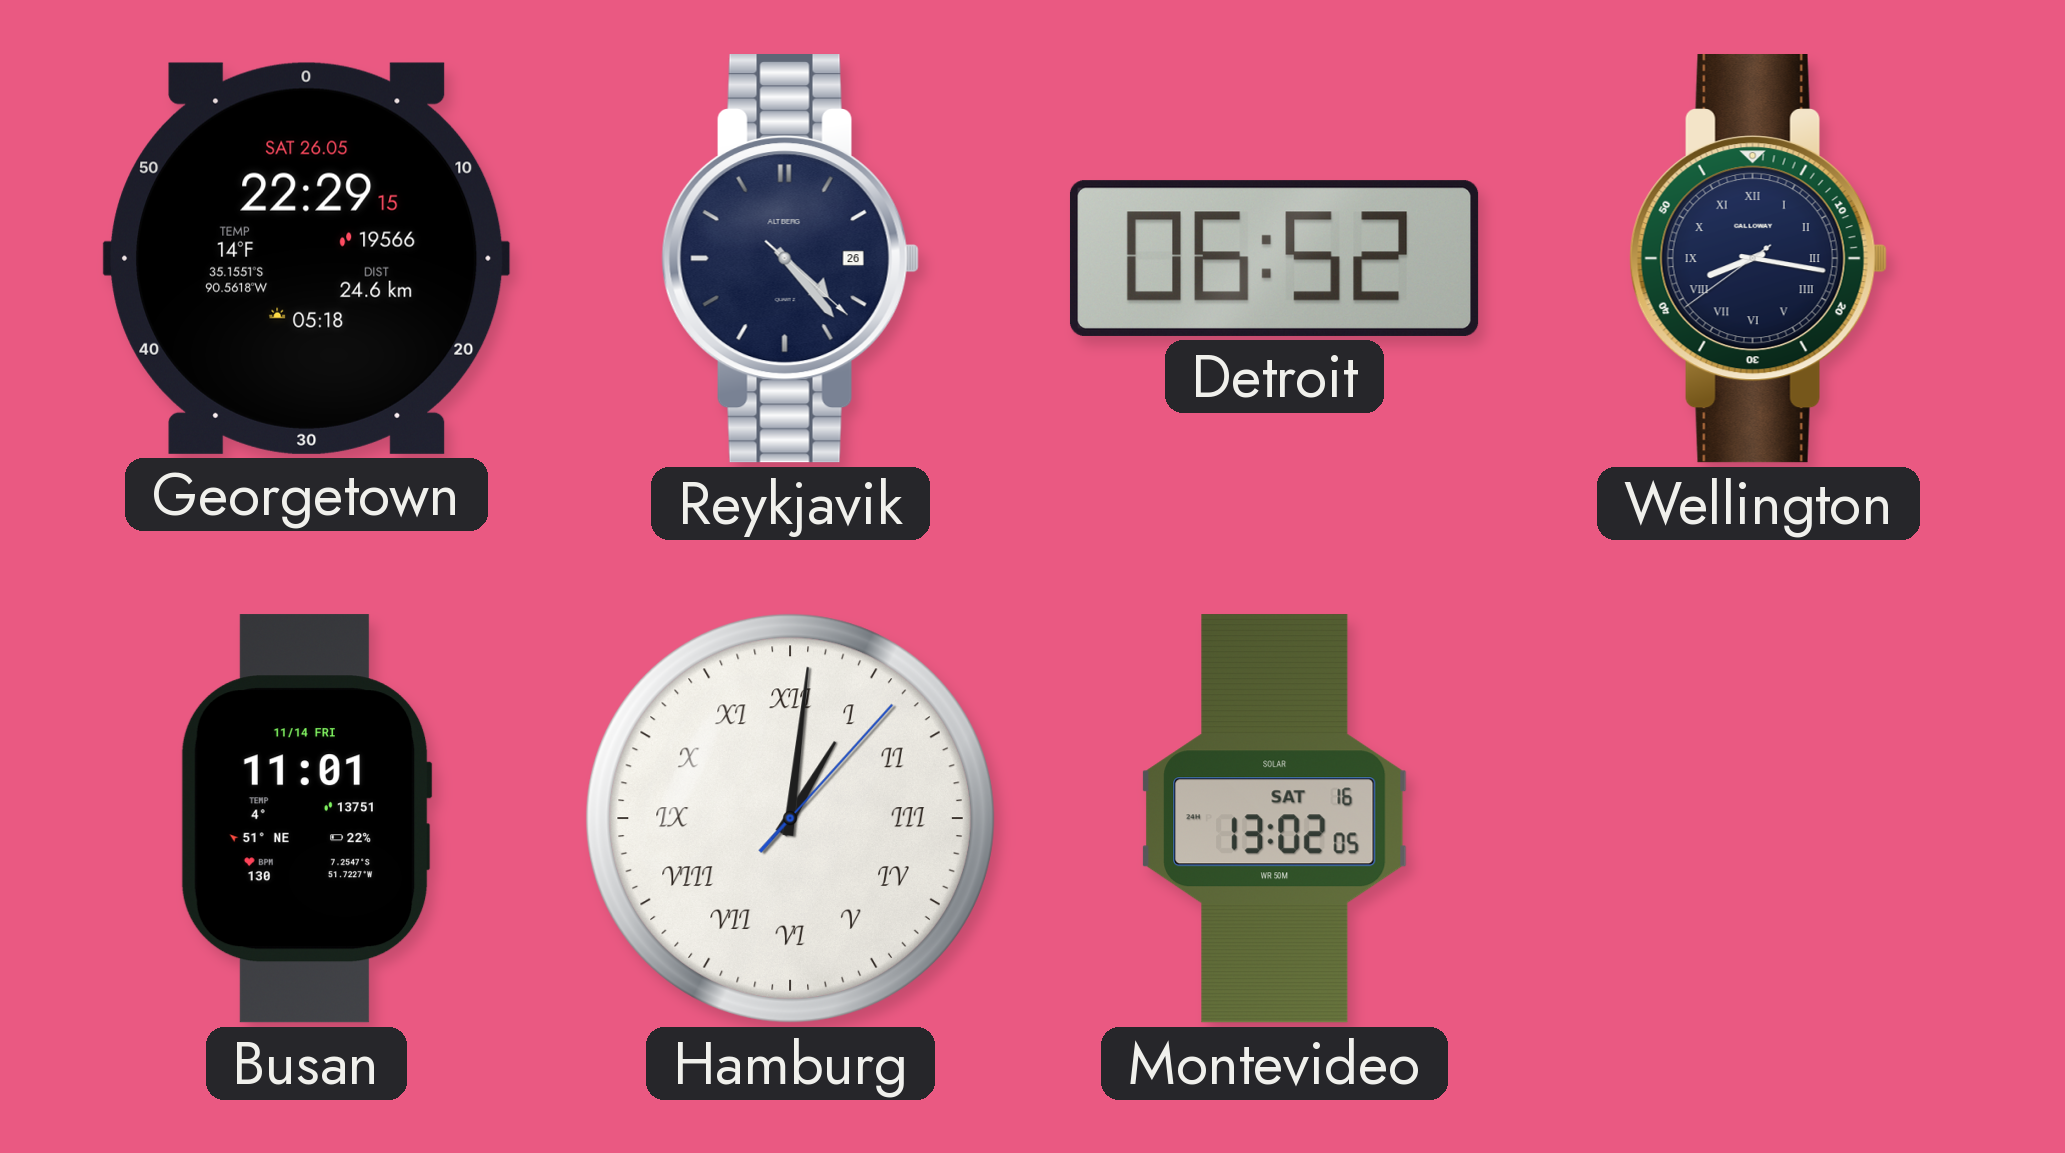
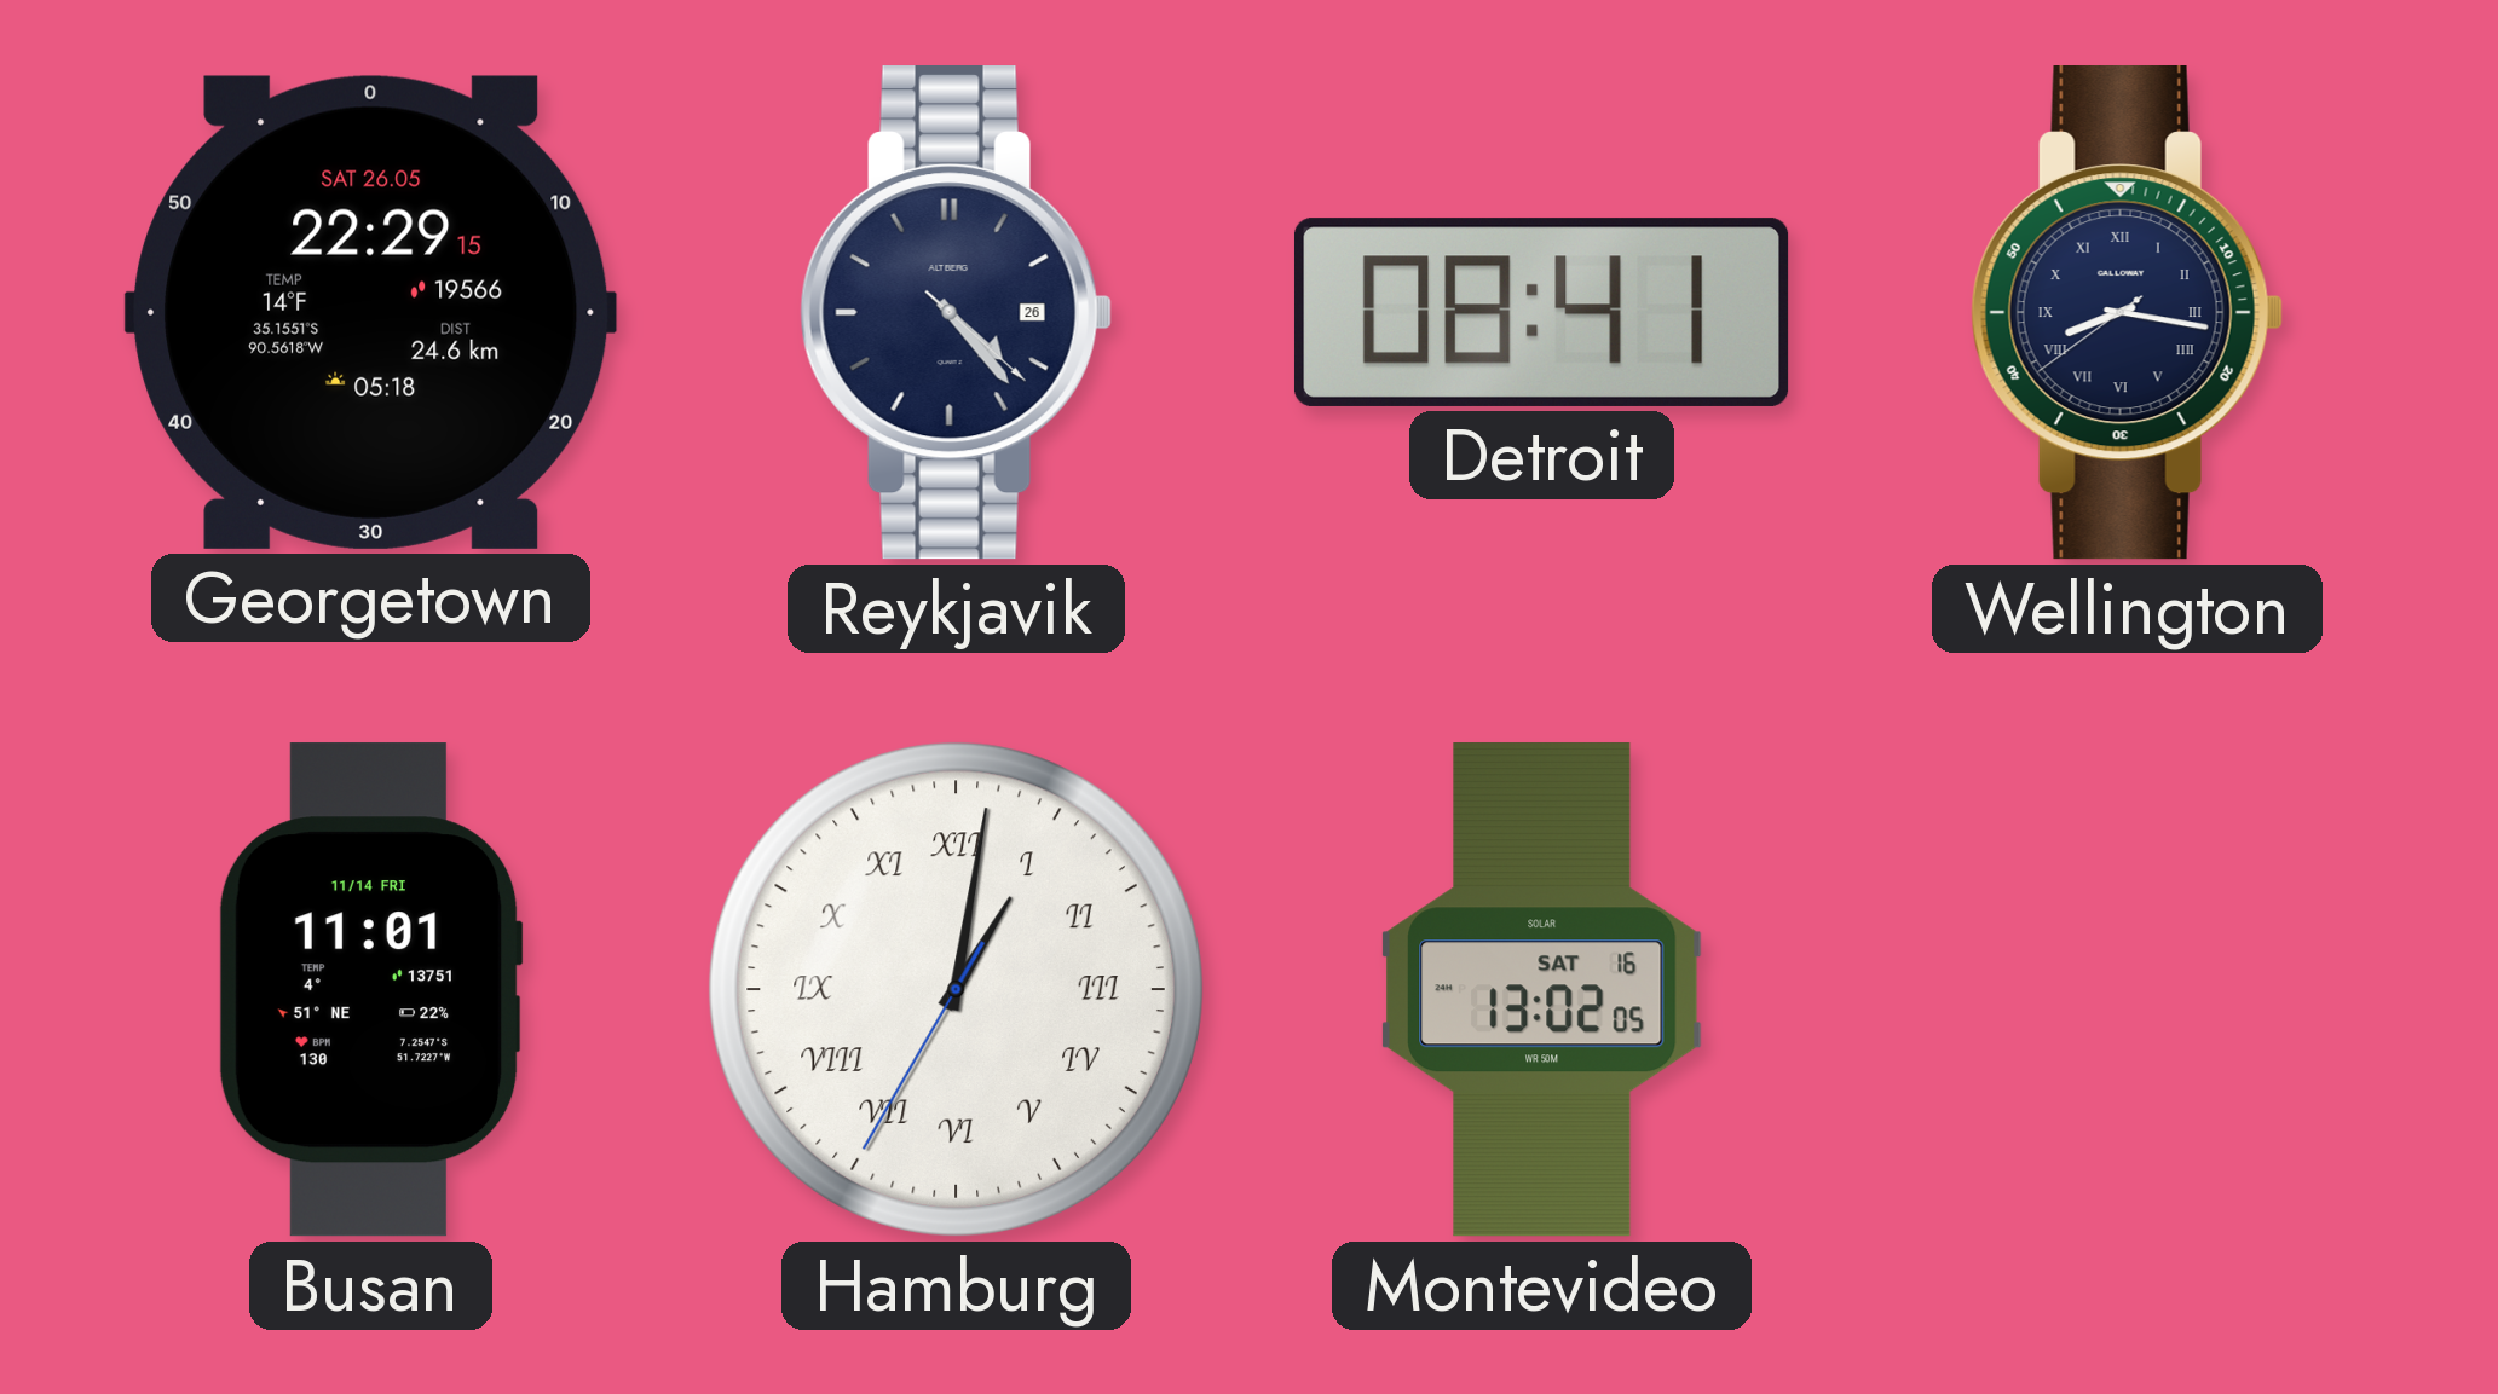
Detroit: 06:52 -> 08:41 (1541, 312)
Hamburg: 1:01:07 -> 1:01:35 (956, 989)
